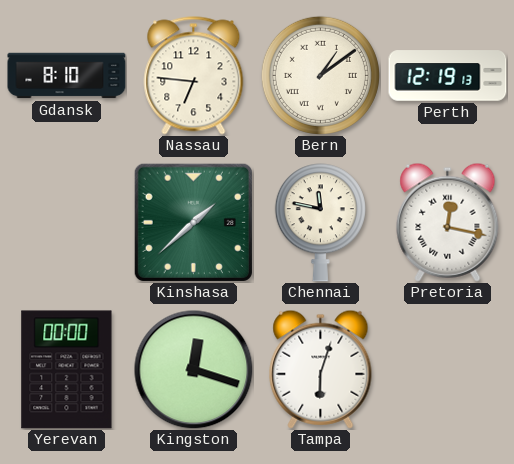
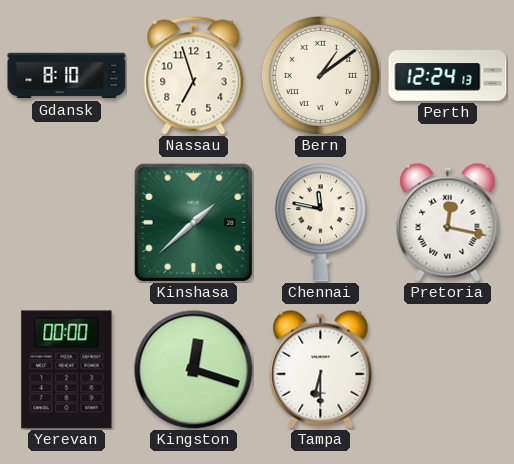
Nassau: 6:46 -> 6:57 (194, 76)
Perth: 12:19 -> 12:24 (448, 76)
Tampa: 6:03 -> 6:30 (321, 369)
